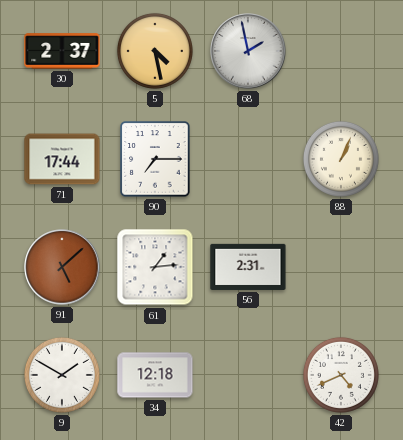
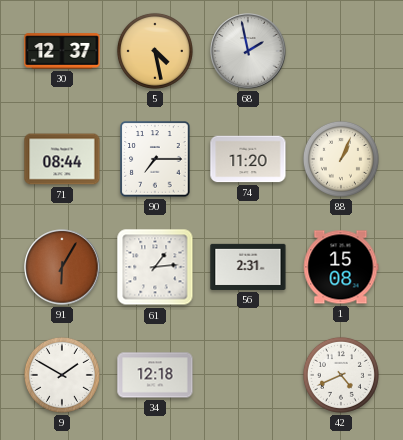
30: 2:37 -> 12:37 (62, 51)
71: 17:44 -> 08:44 (62, 159)
74: none -> 11:20 (248, 159)
91: 5:08 -> 6:05 (62, 267)
1: none -> 15:08 (341, 267)
